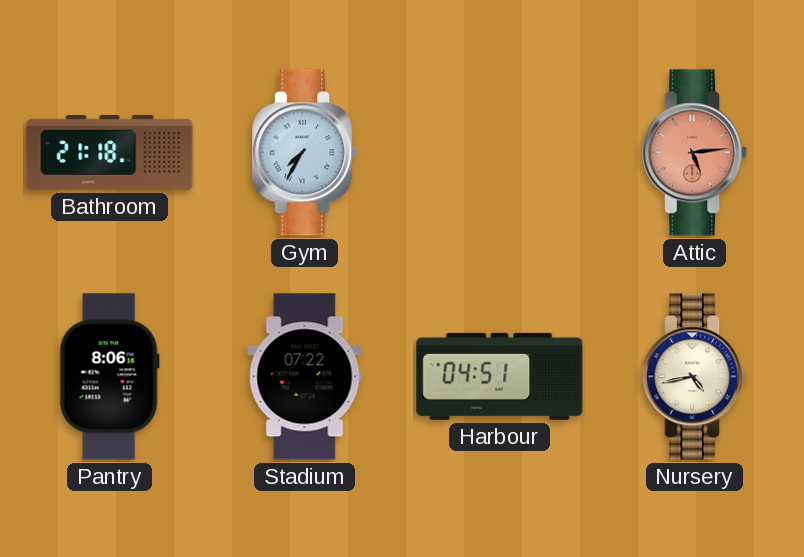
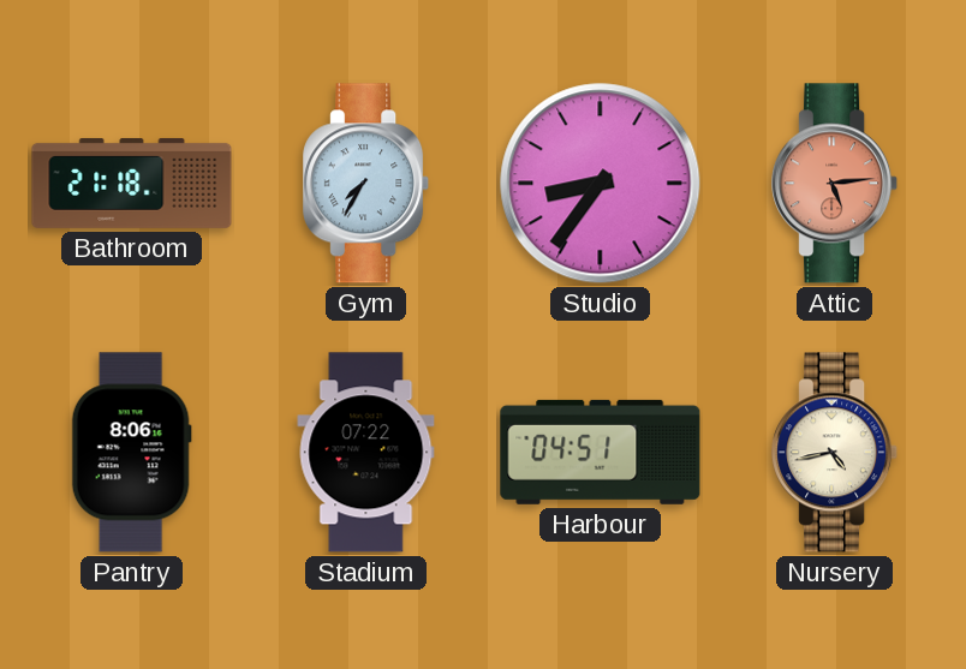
Studio: none -> 8:36 (601, 184)
